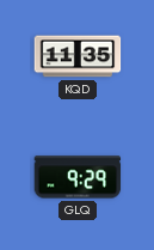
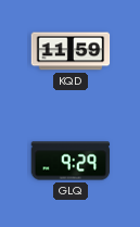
KQD: 11:35 -> 11:59 (71, 51)
